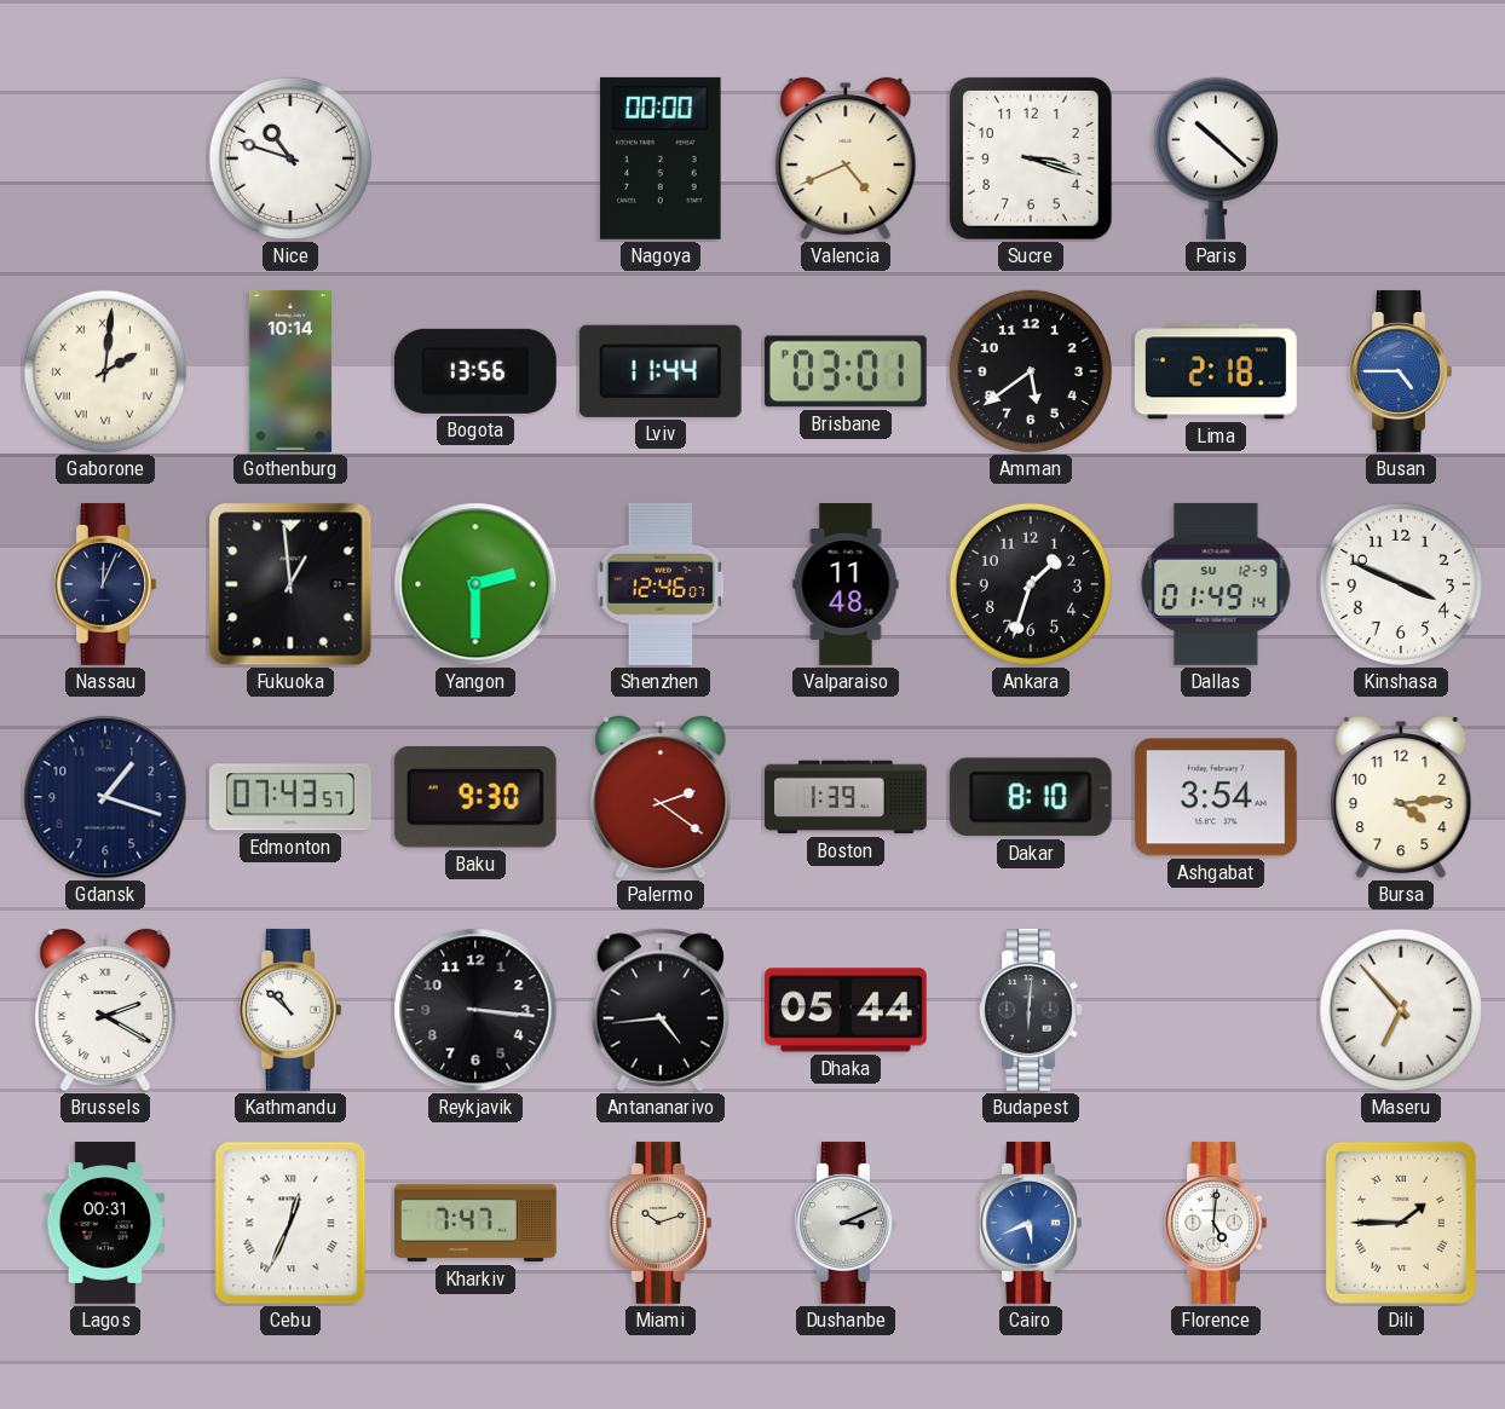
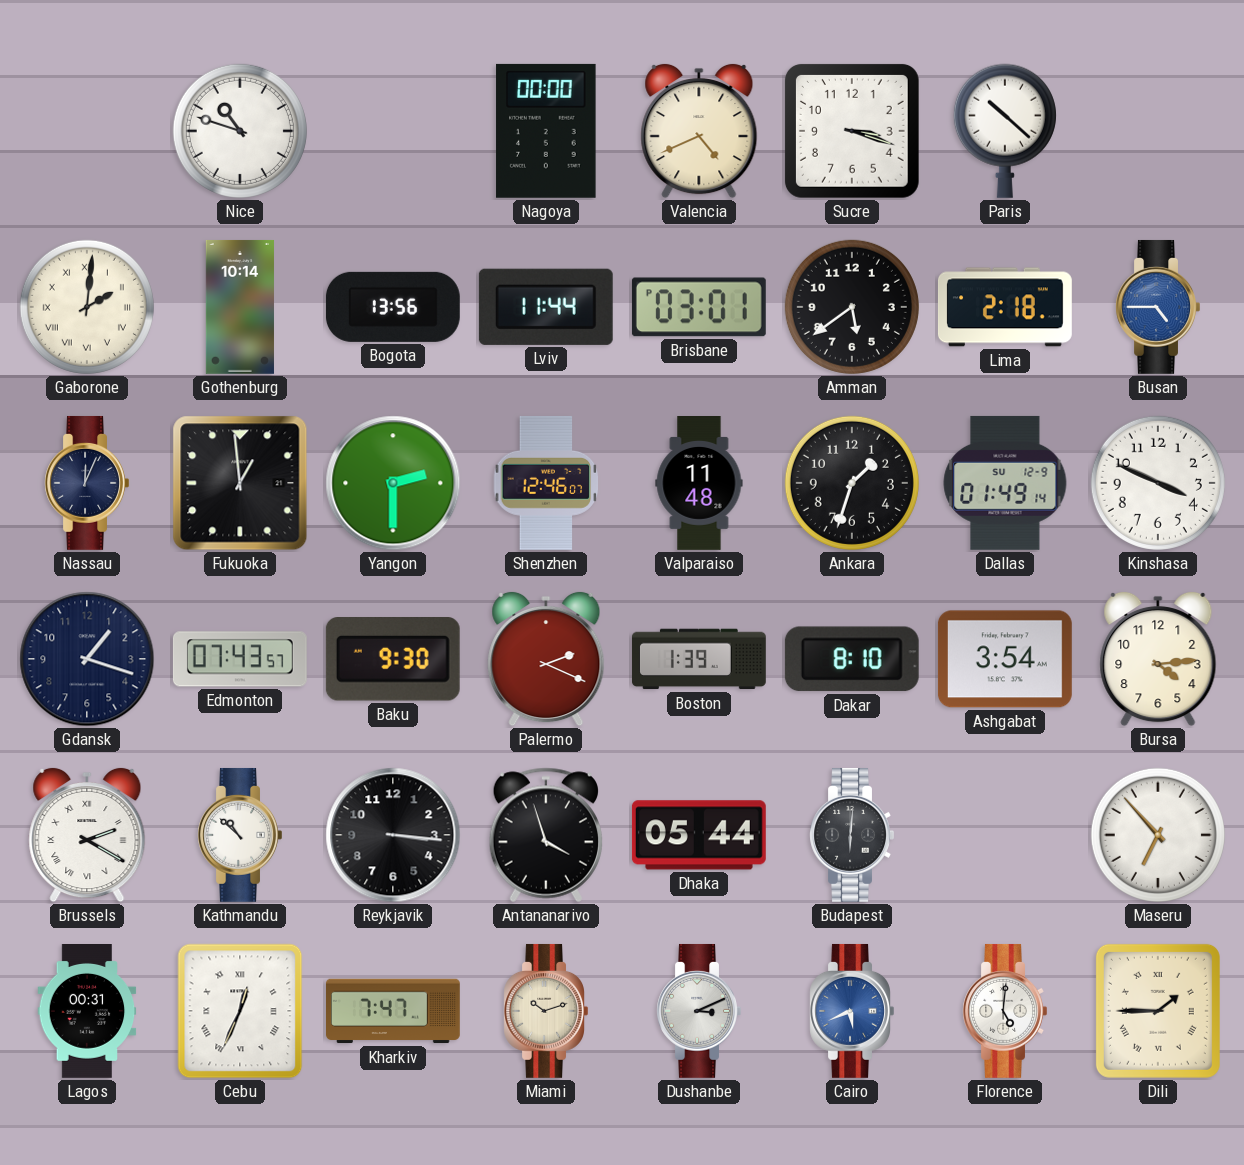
Palermo: 2:21 -> 2:19 (546, 659)
Antananarivo: 4:44 -> 3:57 (546, 835)
